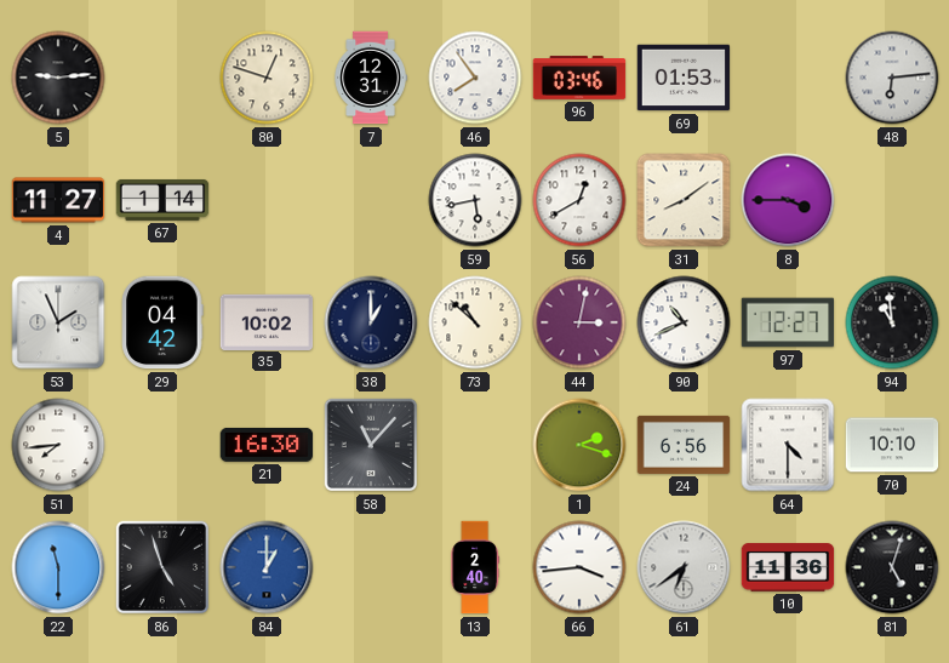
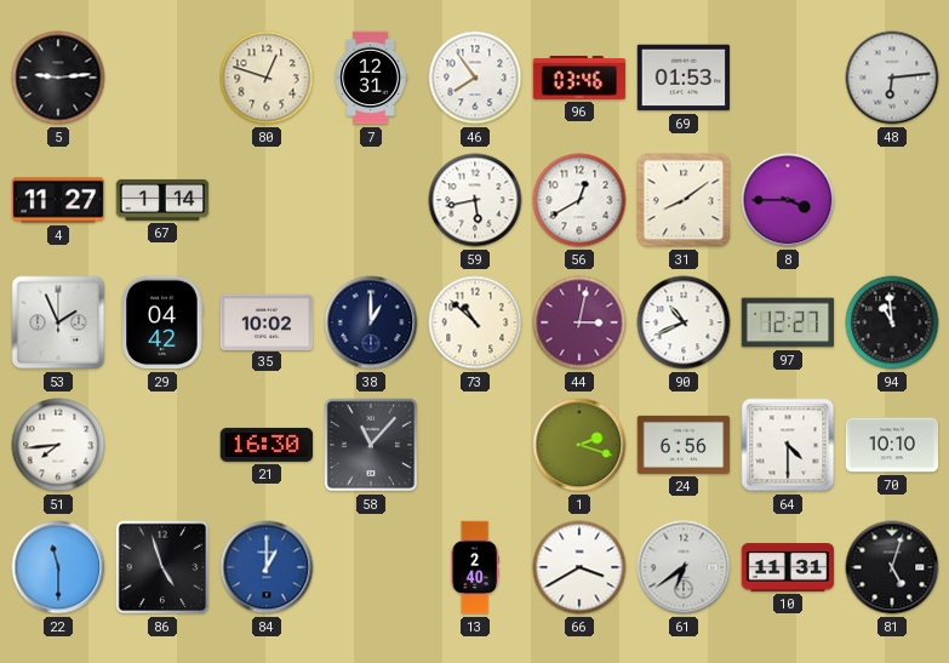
66: 3:44 -> 3:40 (579, 567)
10: 11:36 -> 11:31 (788, 567)
